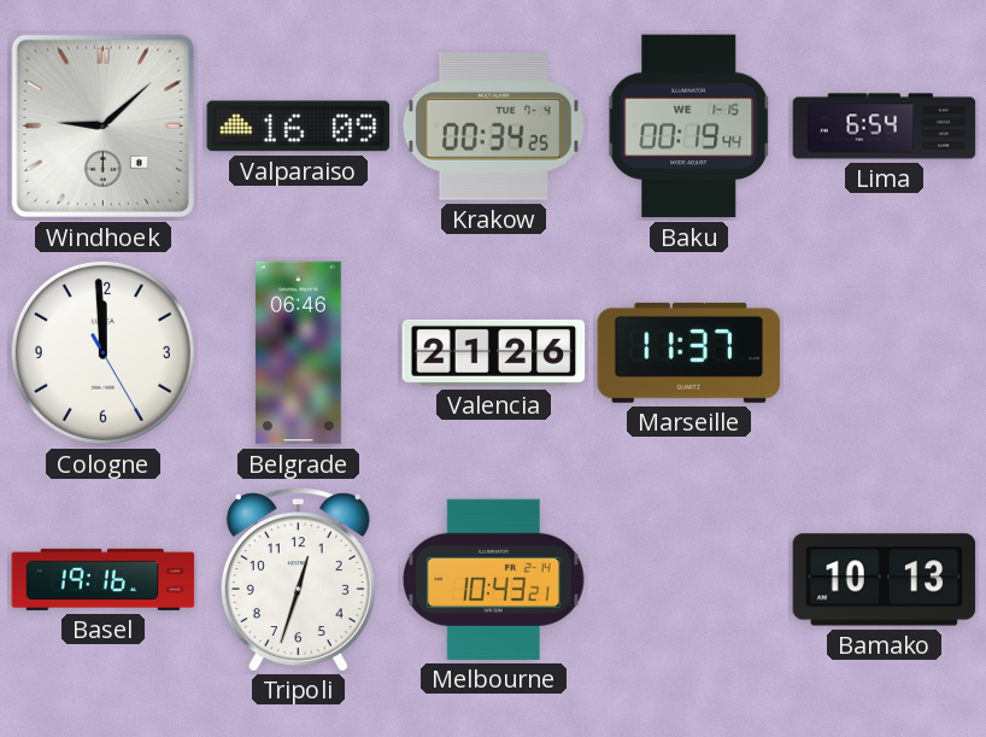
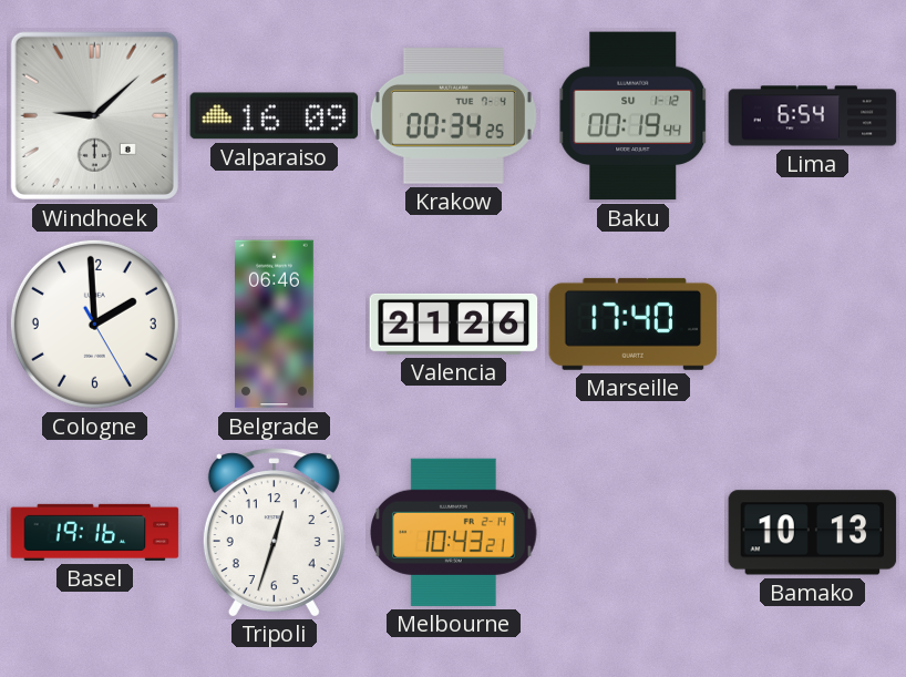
Baku date: WE 1-15 -> SU 1-12 (634, 116)
Cologne: 11:59 -> 1:59 (94, 324)
Marseille: 11:37 -> 17:40 (634, 324)
